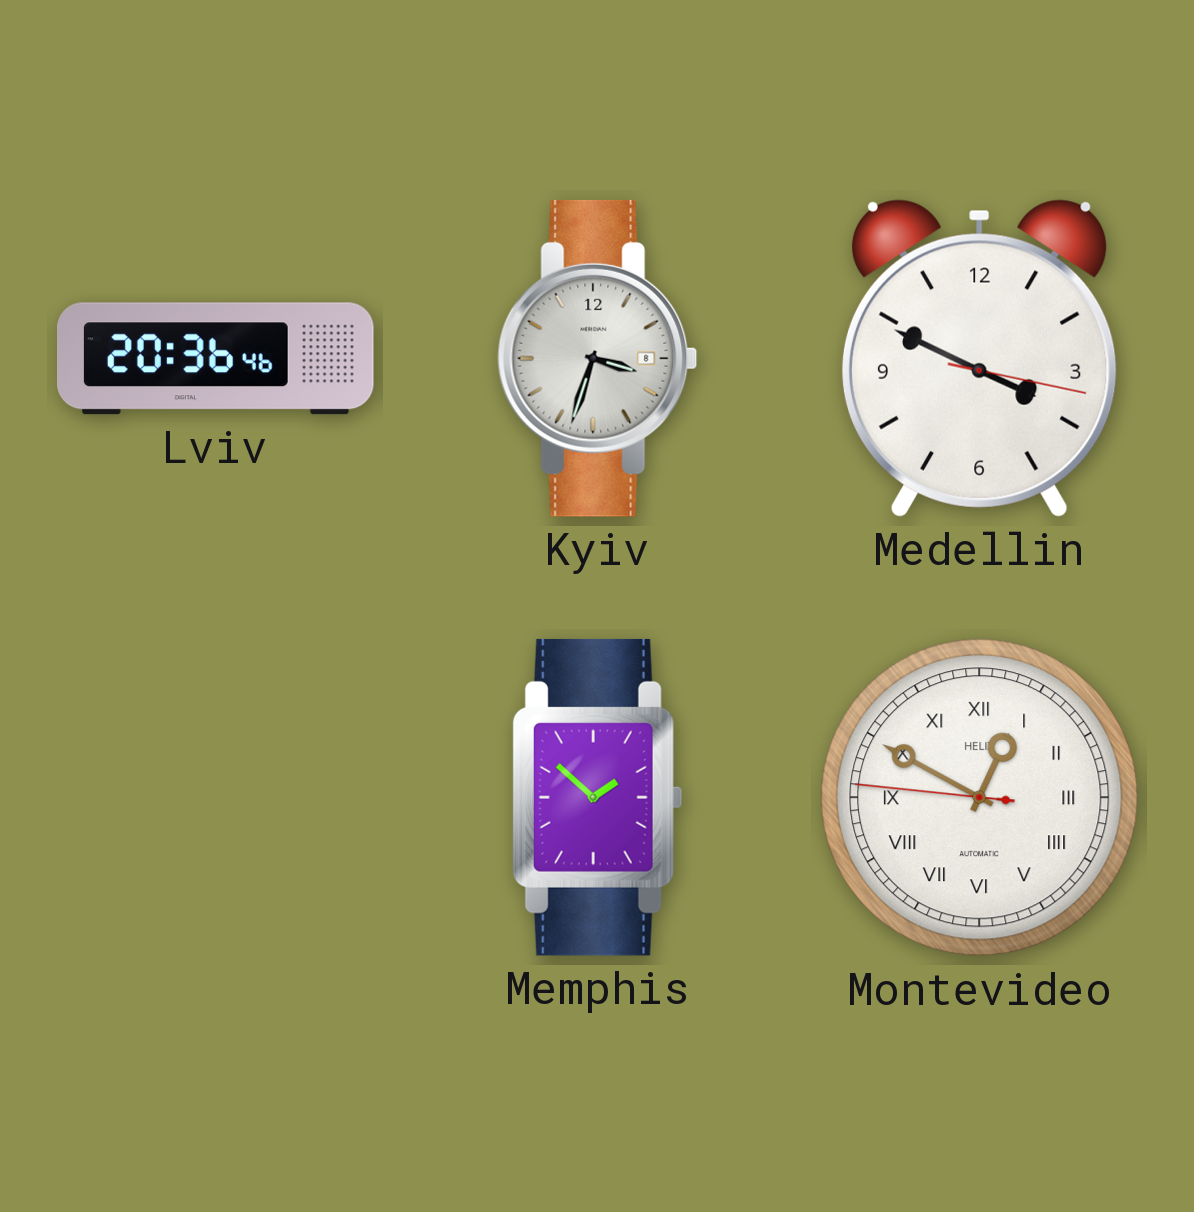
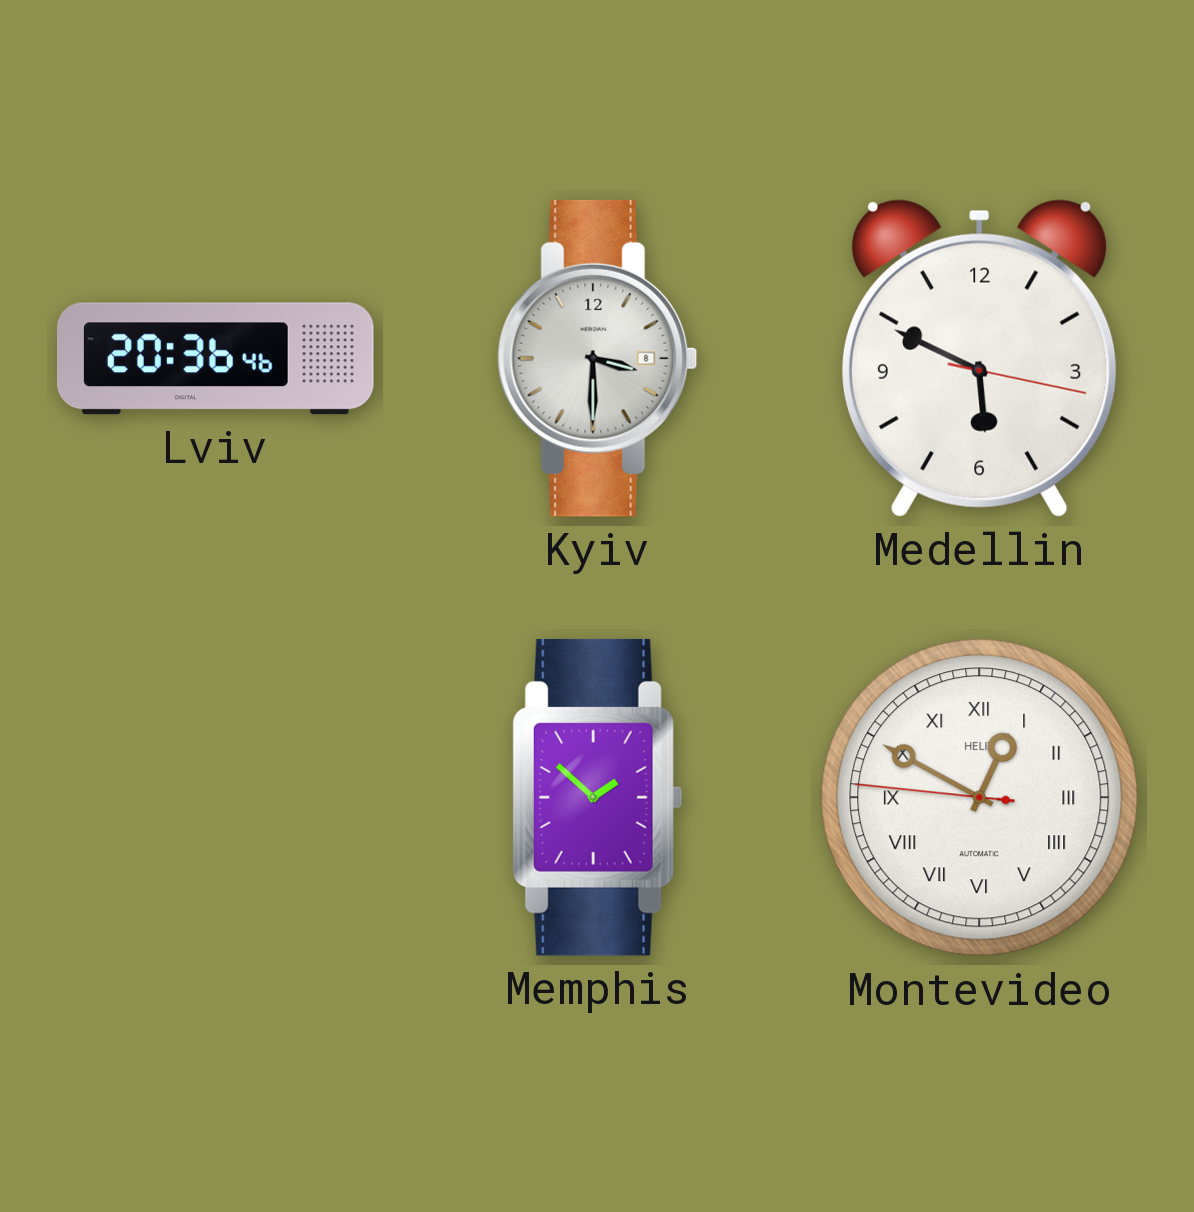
Kyiv: 3:33 -> 3:30 (598, 358)
Medellin: 3:49 -> 5:49 (979, 358)
